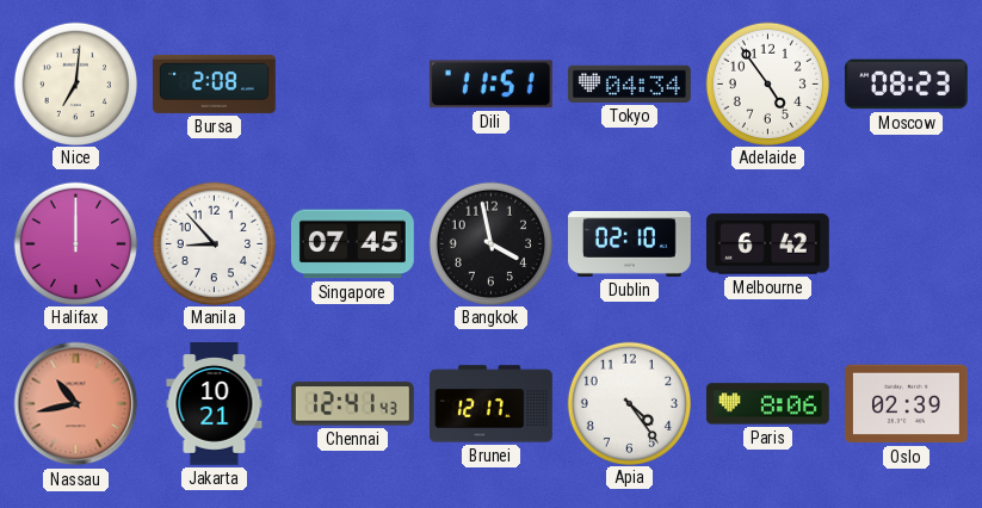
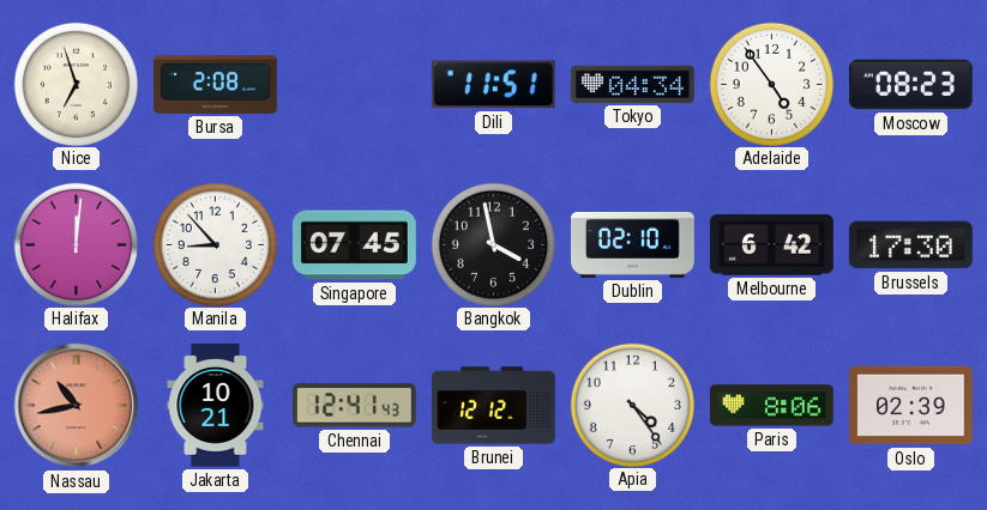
Nice: 7:01 -> 6:57 (76, 84)
Halifax: 12:00 -> 12:01 (76, 244)
Brussels: none -> 17:30 (910, 245)
Brunei: 12:17 -> 12:12 (494, 406)
